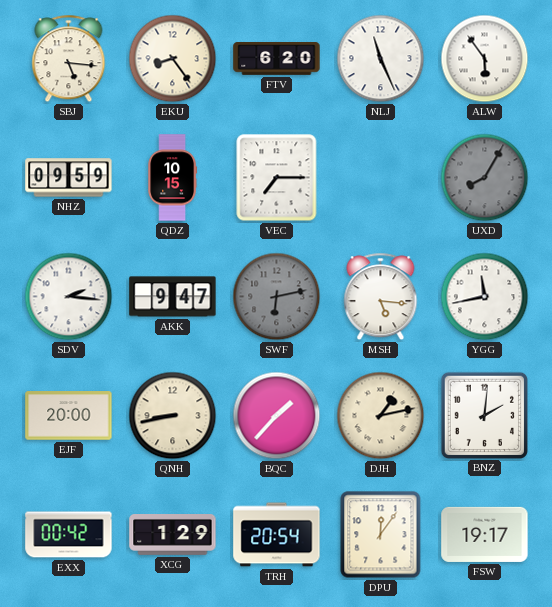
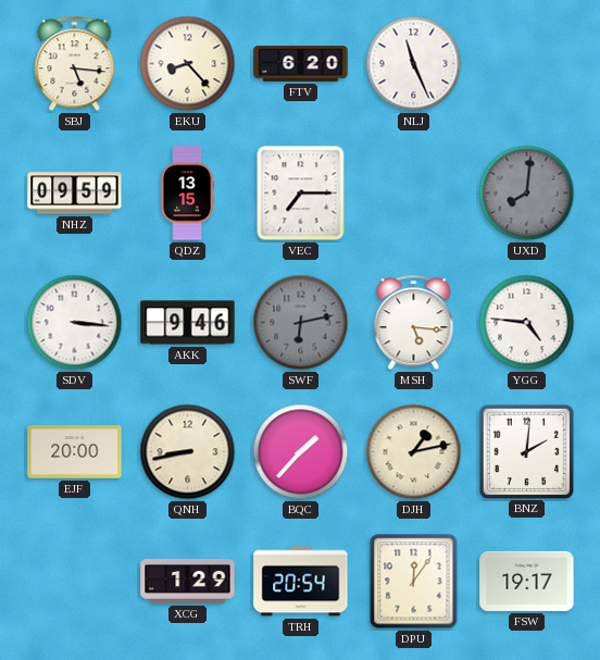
EKU: 8:24 -> 8:23 (188, 64)
ALW: 5:54 -> none (485, 59)
QDZ: 10:15 -> 13:15 (188, 194)
UXD: 8:05 -> 8:01 (527, 194)
SDV: 2:16 -> 3:16 (75, 323)
AKK: 9:47 -> 9:46 (188, 323)
YGG: 11:43 -> 4:46 (527, 323)
EXX: 00:42 -> none (69, 535)
